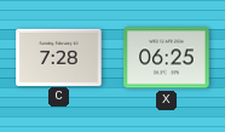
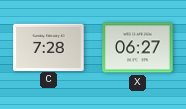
X: 06:25 -> 06:27 (138, 48)
